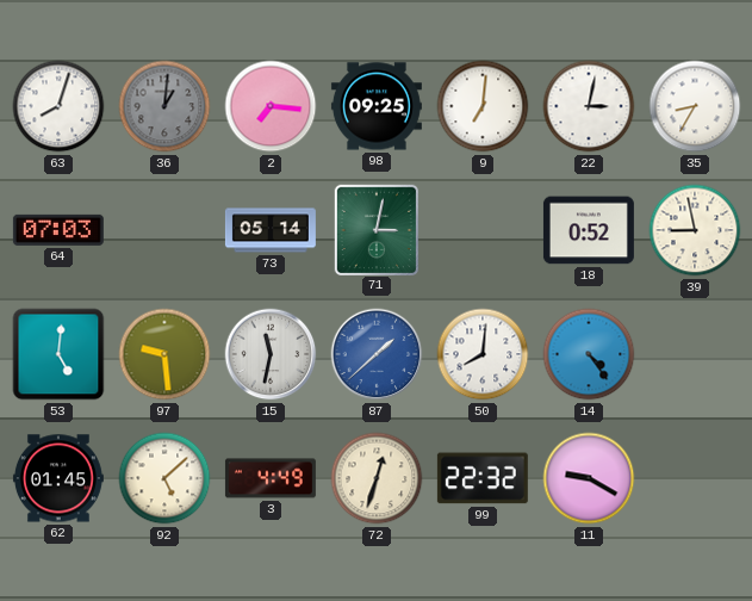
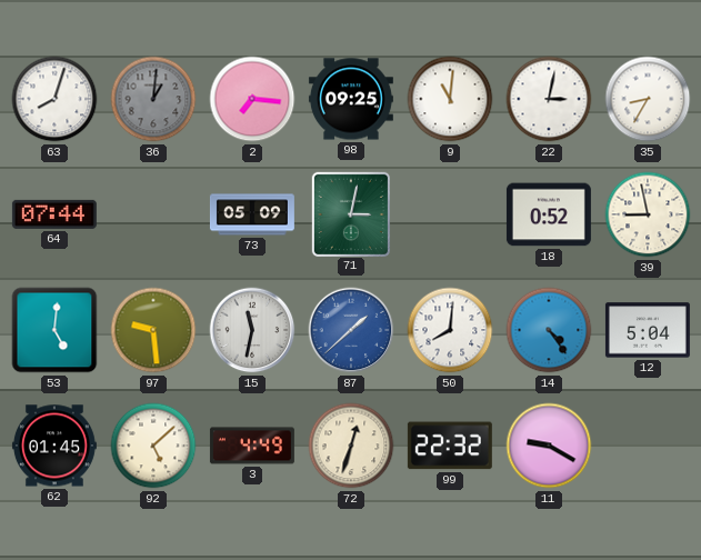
9: 7:01 -> 11:01 (450, 99)
64: 07:03 -> 07:44 (54, 214)
73: 05:14 -> 05:09 (252, 214)
12: none -> 5:04 (648, 330)
